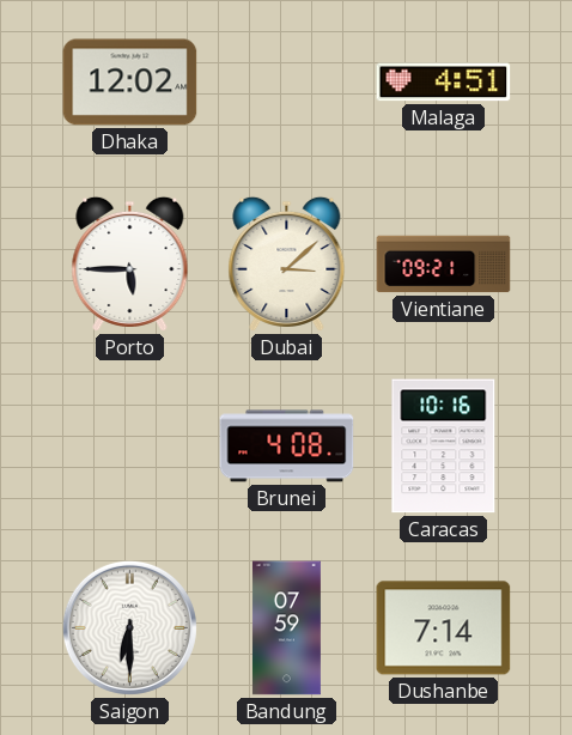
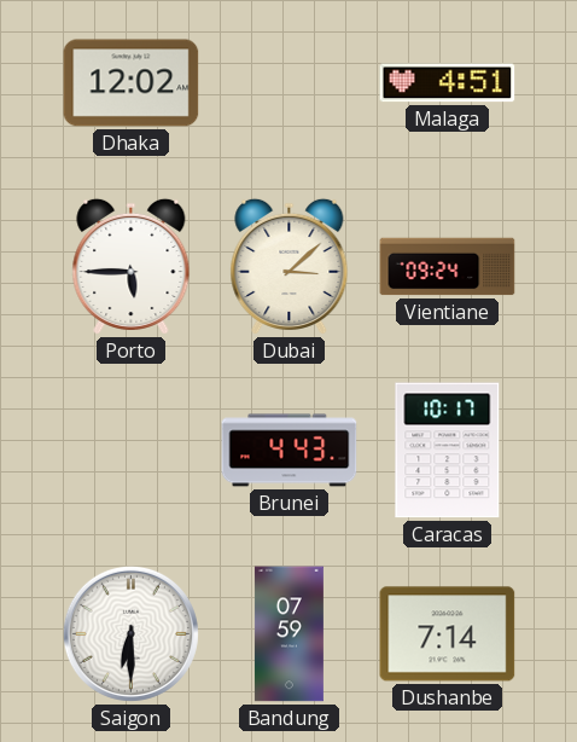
Vientiane: 09:21 -> 09:24 (448, 267)
Brunei: 4:08 -> 4:43 (290, 451)
Caracas: 10:16 -> 10:17 (448, 451)
